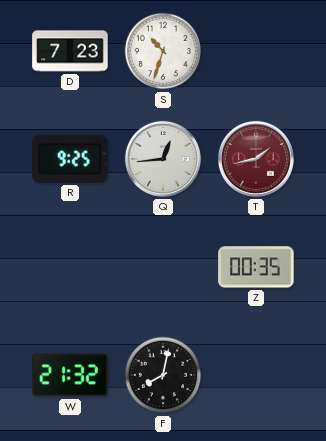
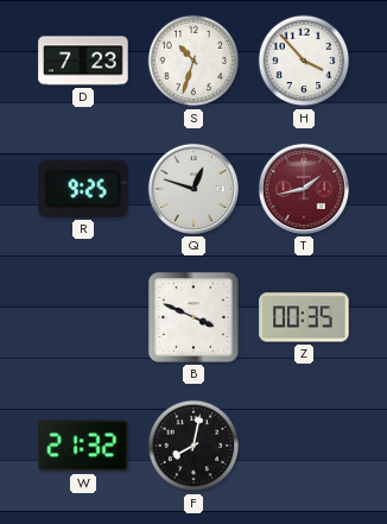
H: none -> 3:53 (304, 61)
Q: 12:44 -> 12:48 (193, 189)
B: none -> 3:49 (195, 318)
